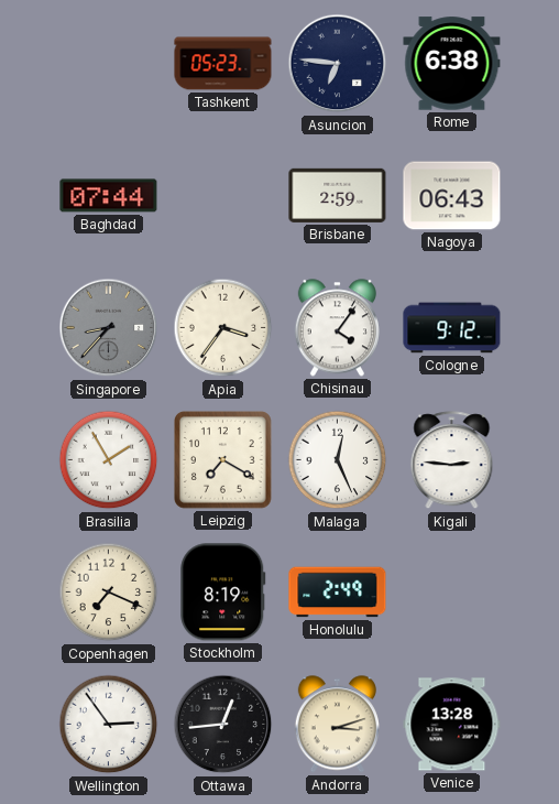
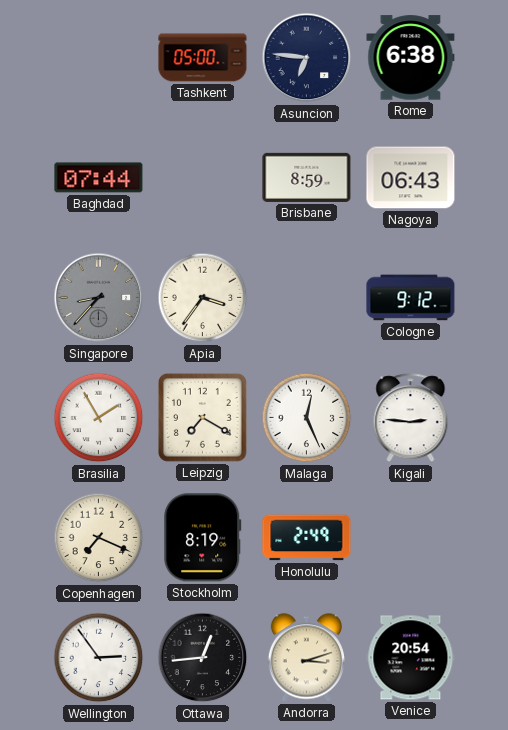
Tashkent: 05:23 -> 05:00 (203, 58)
Brisbane: 2:59 -> 8:59 (307, 177)
Chisinau: 4:06 -> none (337, 328)
Venice: 13:28 -> 20:54 (411, 658)
